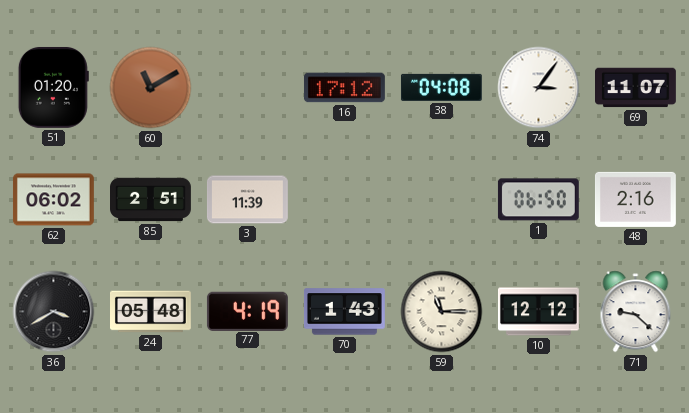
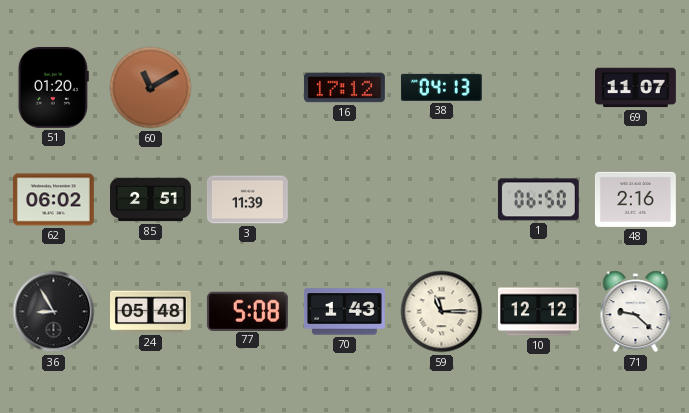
38: 04:08 -> 04:13 (441, 87)
74: 3:06 -> none (539, 88)
36: 3:40 -> 8:55 (54, 312)
77: 4:19 -> 5:08 (247, 311)
